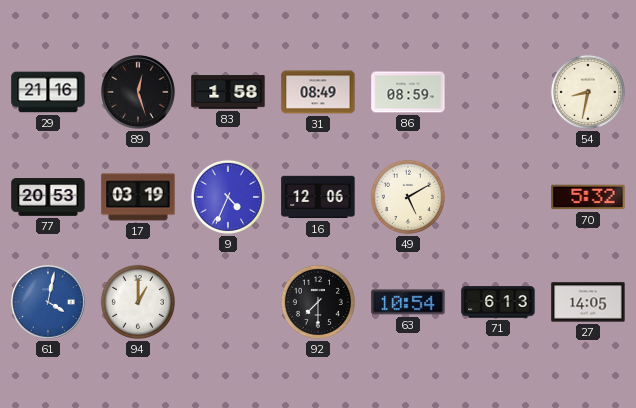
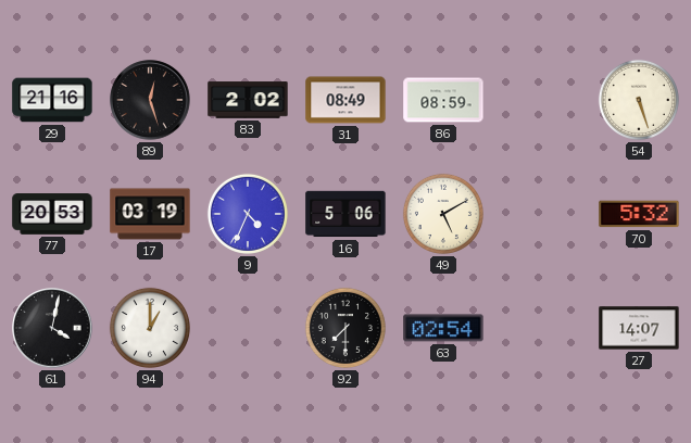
83: 1:58 -> 2:02 (248, 100)
54: 8:32 -> 5:27 (639, 100)
16: 12:06 -> 5:06 (345, 214)
61 dial: blue -> black (52, 328)
63: 10:54 -> 02:54 (443, 328)
71: 6:13 -> none (498, 302)
27: 14:05 -> 14:07 (639, 328)
